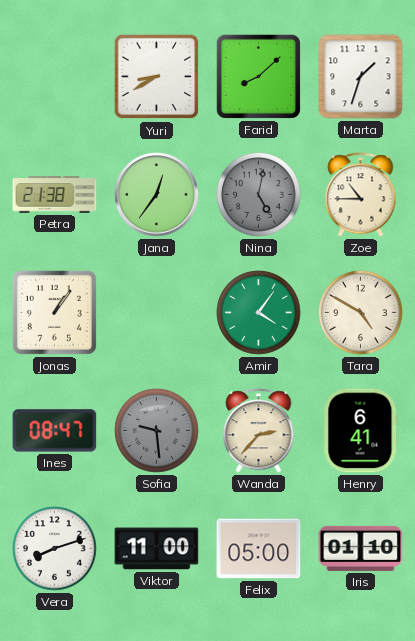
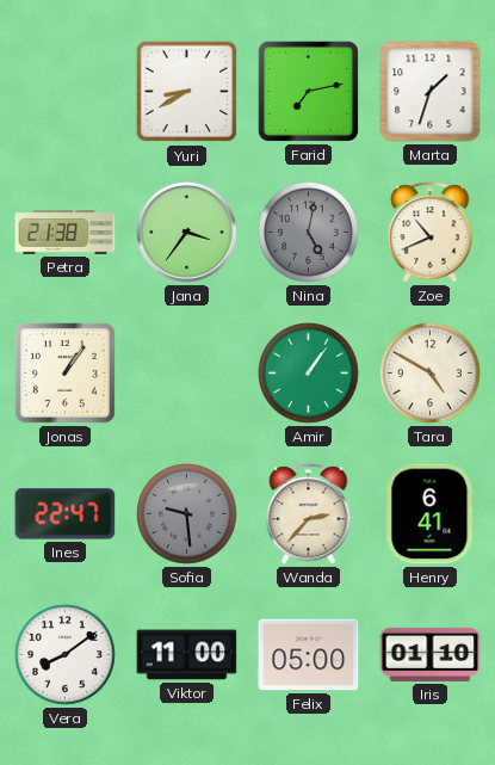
Farid: 8:08 -> 7:13 (308, 91)
Jana: 12:36 -> 3:36 (187, 233)
Zoe: 10:45 -> 10:41 (431, 233)
Amir: 4:06 -> 1:06 (309, 374)
Ines: 08:47 -> 22:47 (66, 514)
Vera: 8:12 -> 8:09 (66, 655)
